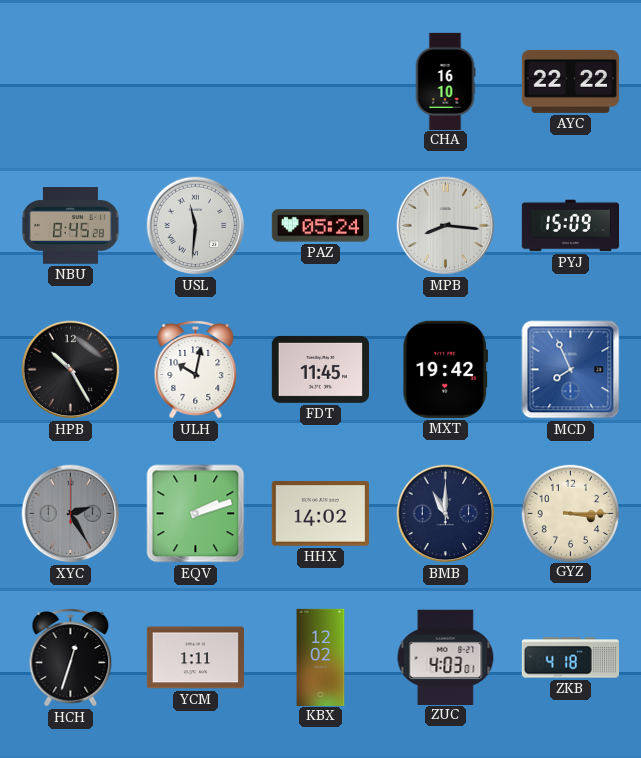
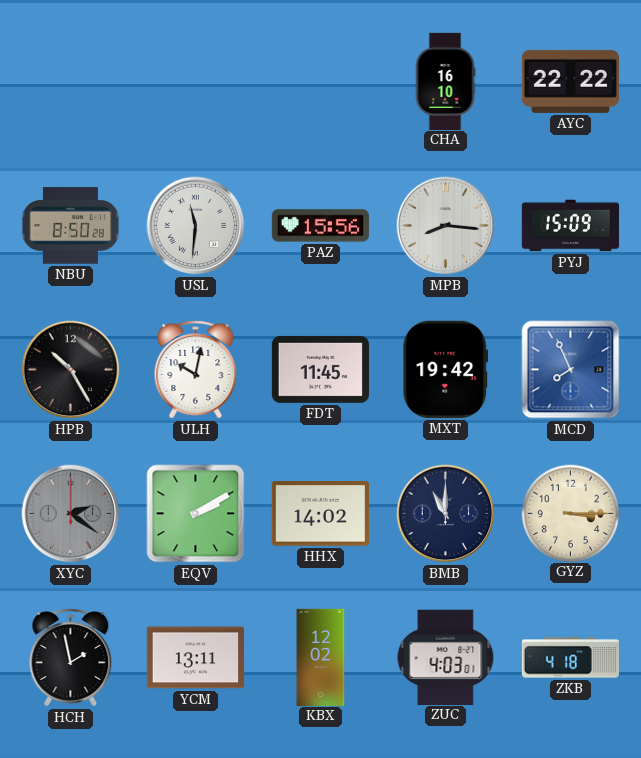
NBU: 8:45 -> 8:50 (70, 226)
PAZ: 05:24 -> 15:56 (320, 226)
XYC: 2:25 -> 2:21 (71, 514)
EQV: 2:12 -> 2:10 (196, 514)
HCH: 12:33 -> 1:58 (71, 658)
YCM: 1:11 -> 13:11 (195, 658)
